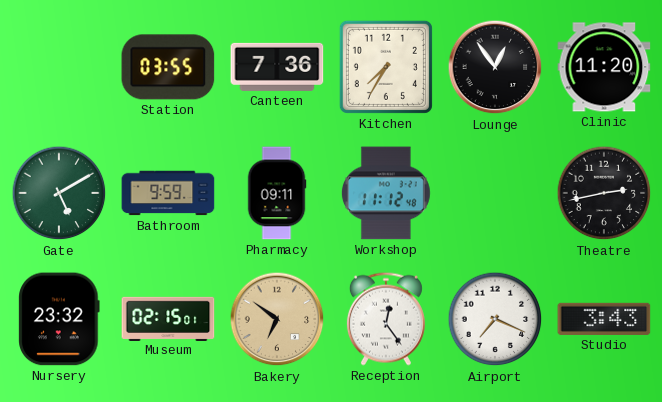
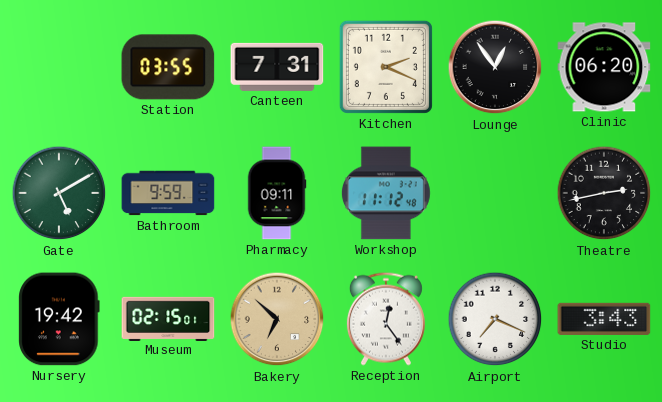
Canteen: 7:36 -> 7:31 (277, 67)
Kitchen: 7:35 -> 2:19 (386, 67)
Clinic: 11:20 -> 06:20 (604, 67)
Nursery: 23:32 -> 19:42 (59, 319)
Bakery: 6:51 -> 6:52 (277, 319)
